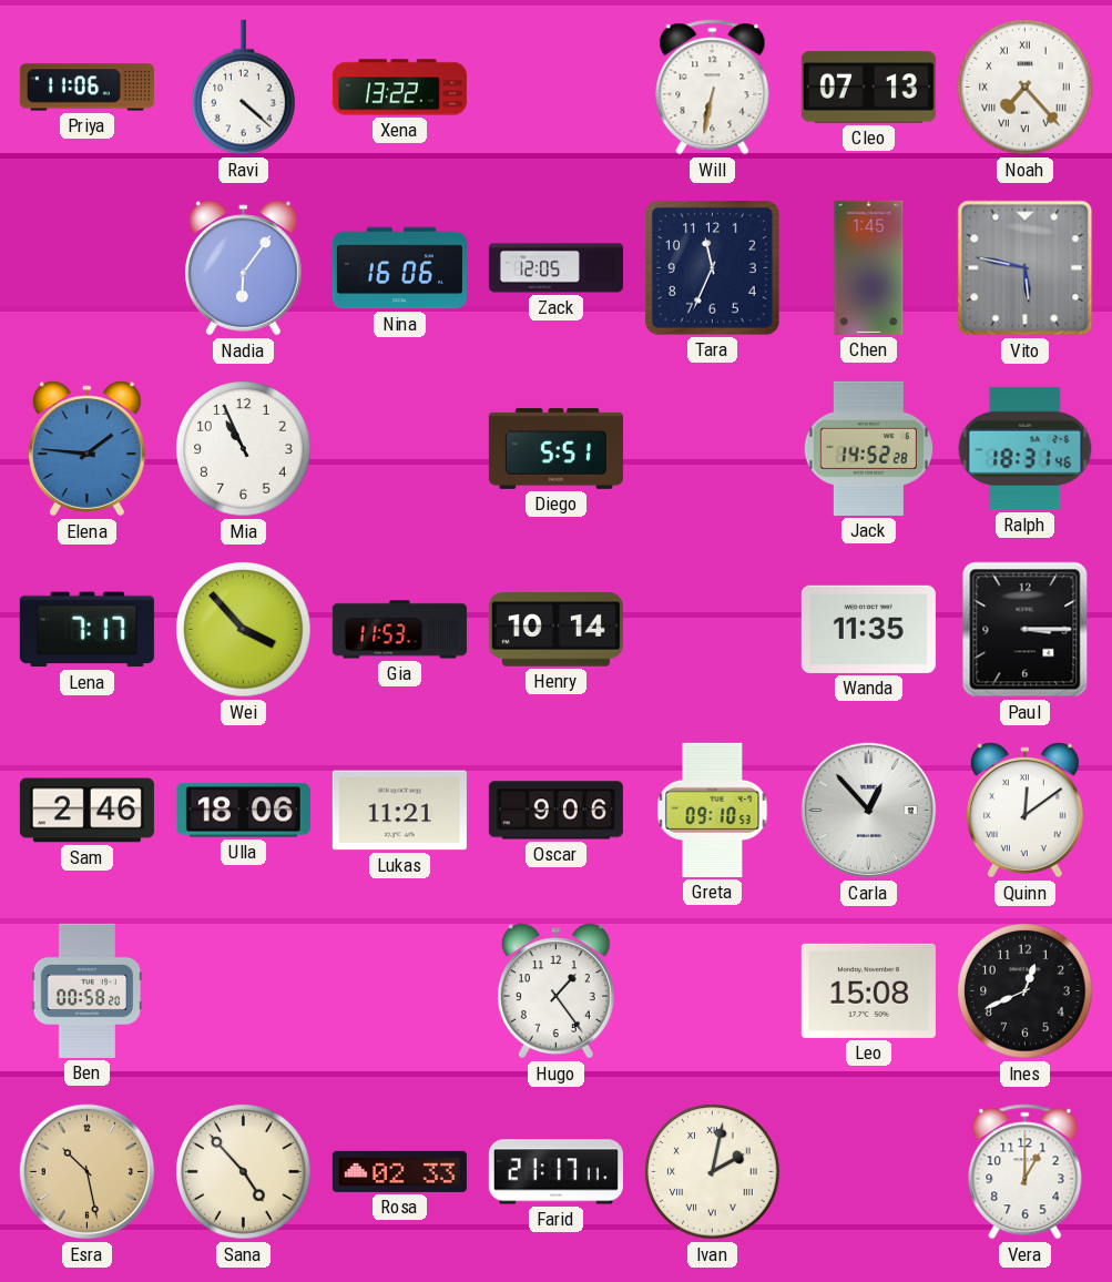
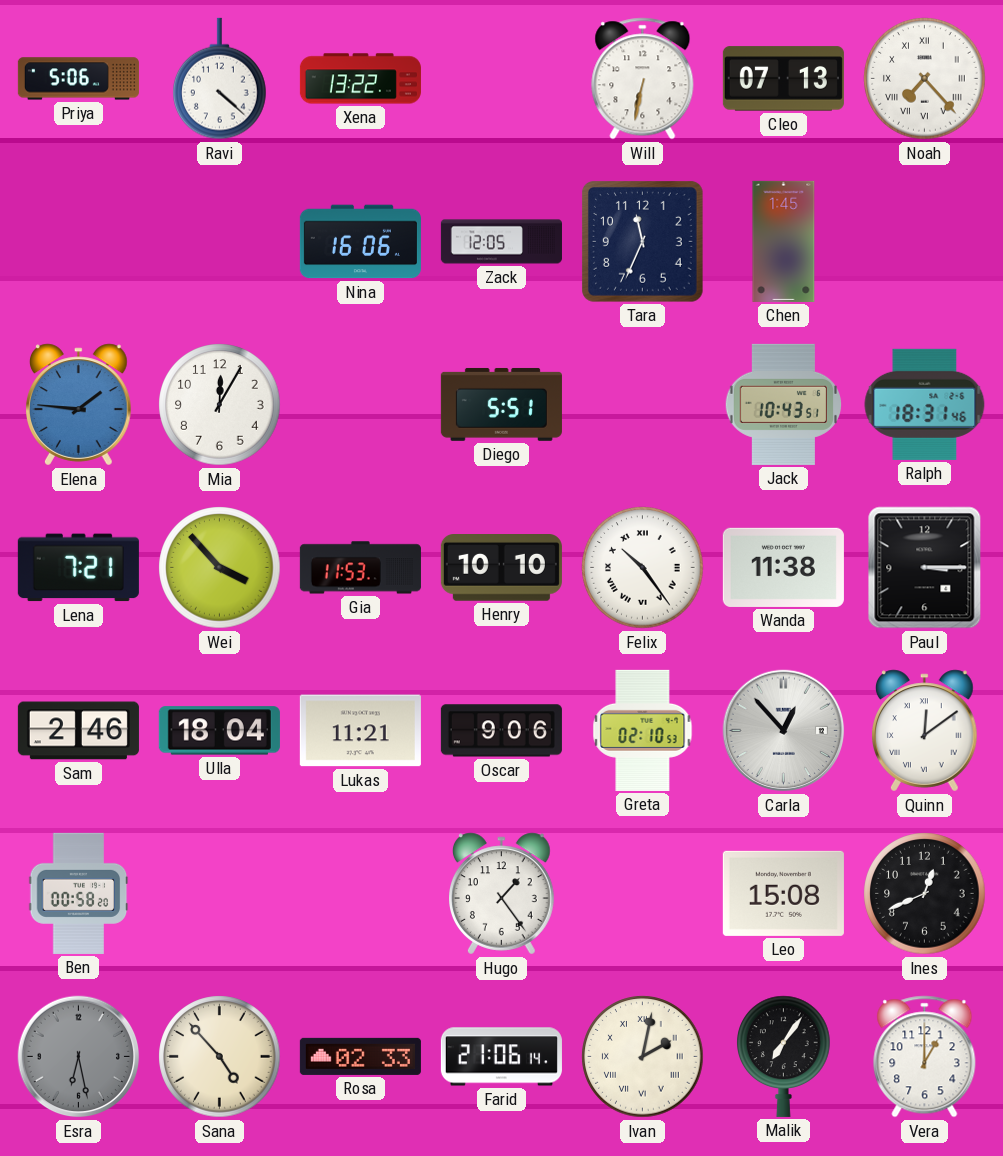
Priya: 11:06 -> 5:06 (78, 79)
Nadia: 6:06 -> none (244, 268)
Vito: 5:47 -> none (1026, 268)
Mia: 10:56 -> 12:05 (220, 405)
Jack: 14:52 -> 10:43 (783, 404)
Lena: 7:17 -> 7:21 (78, 568)
Henry: 10:14 -> 10:10 (501, 568)
Felix: none -> 10:24 (643, 568)
Wanda: 11:35 -> 11:38 (783, 567)
Ulla: 18:06 -> 18:04 (219, 731)
Greta: 09:10 -> 02:10 (643, 730)
Esra: 10:28 -> 6:28 (79, 1057)
Esra dial: champagne -> grey (79, 1057)
Farid: 21:17 -> 21:06 (501, 1057)
Malik: none -> 7:06 (784, 1056)
